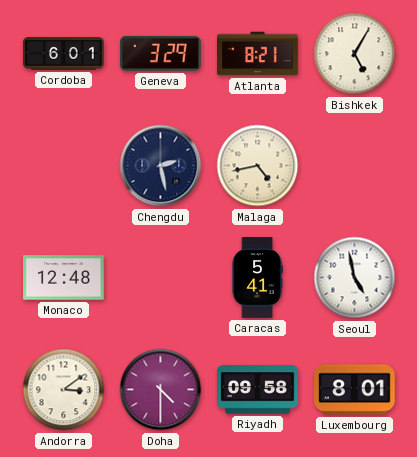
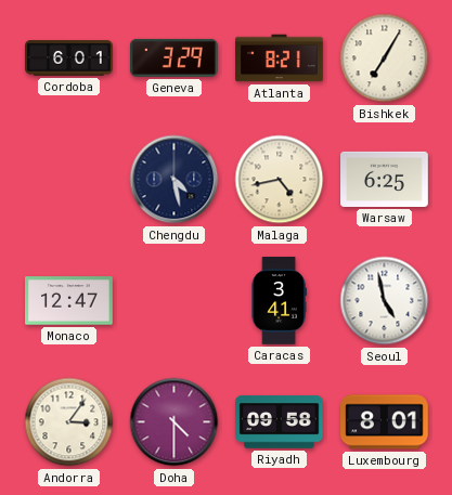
Bishkek: 5:05 -> 7:05 (385, 58)
Chengdu: 2:28 -> 4:28 (175, 180)
Warsaw: none -> 6:25 (385, 179)
Monaco: 12:48 -> 12:47 (69, 301)
Caracas: 5:41 -> 3:41 (279, 301)
Andorra: 3:09 -> 3:06 (69, 422)
